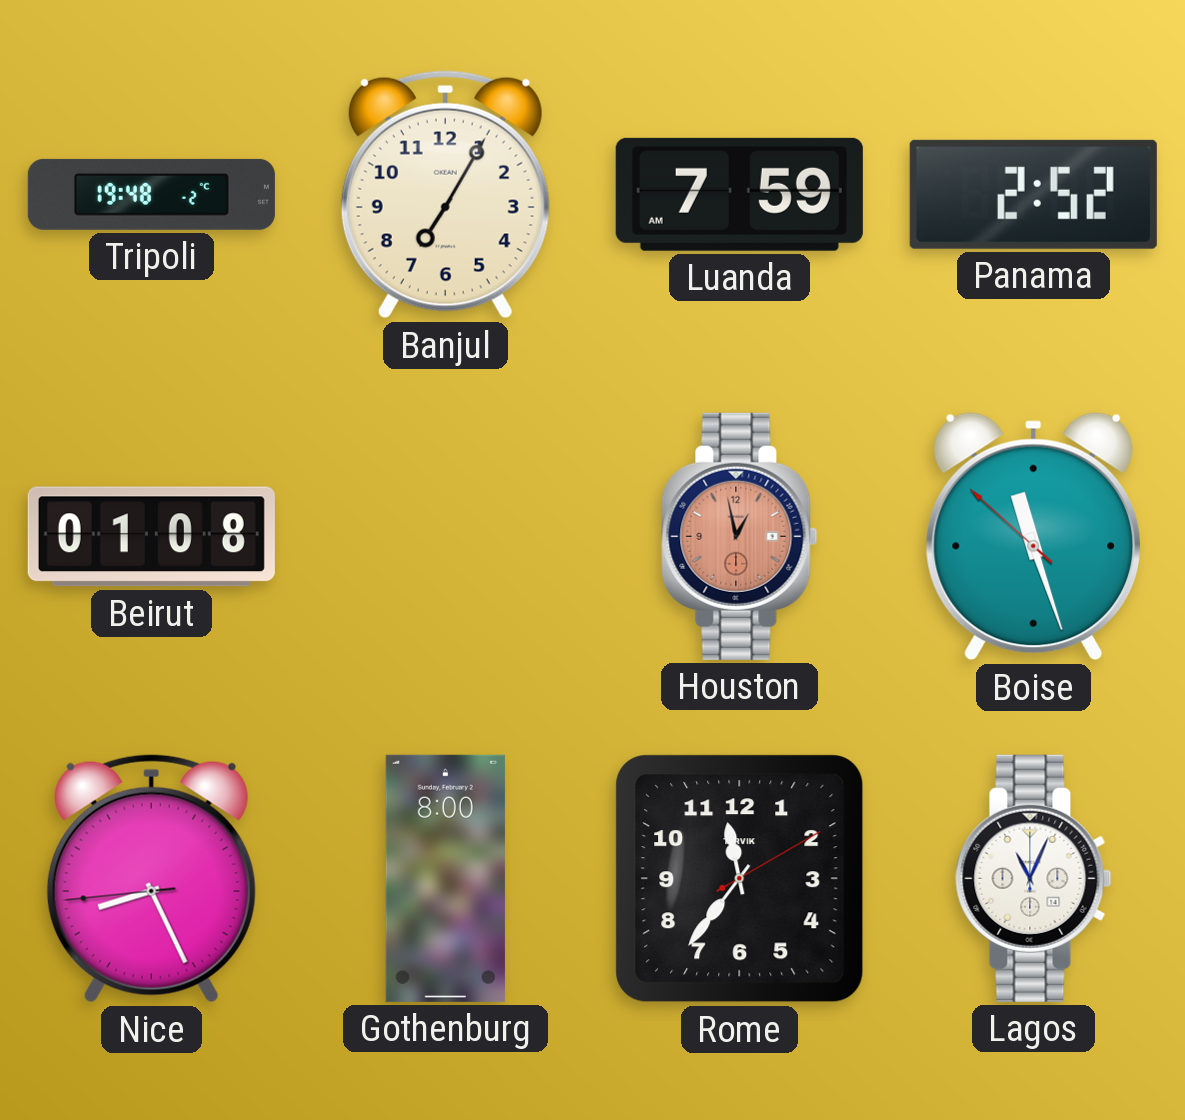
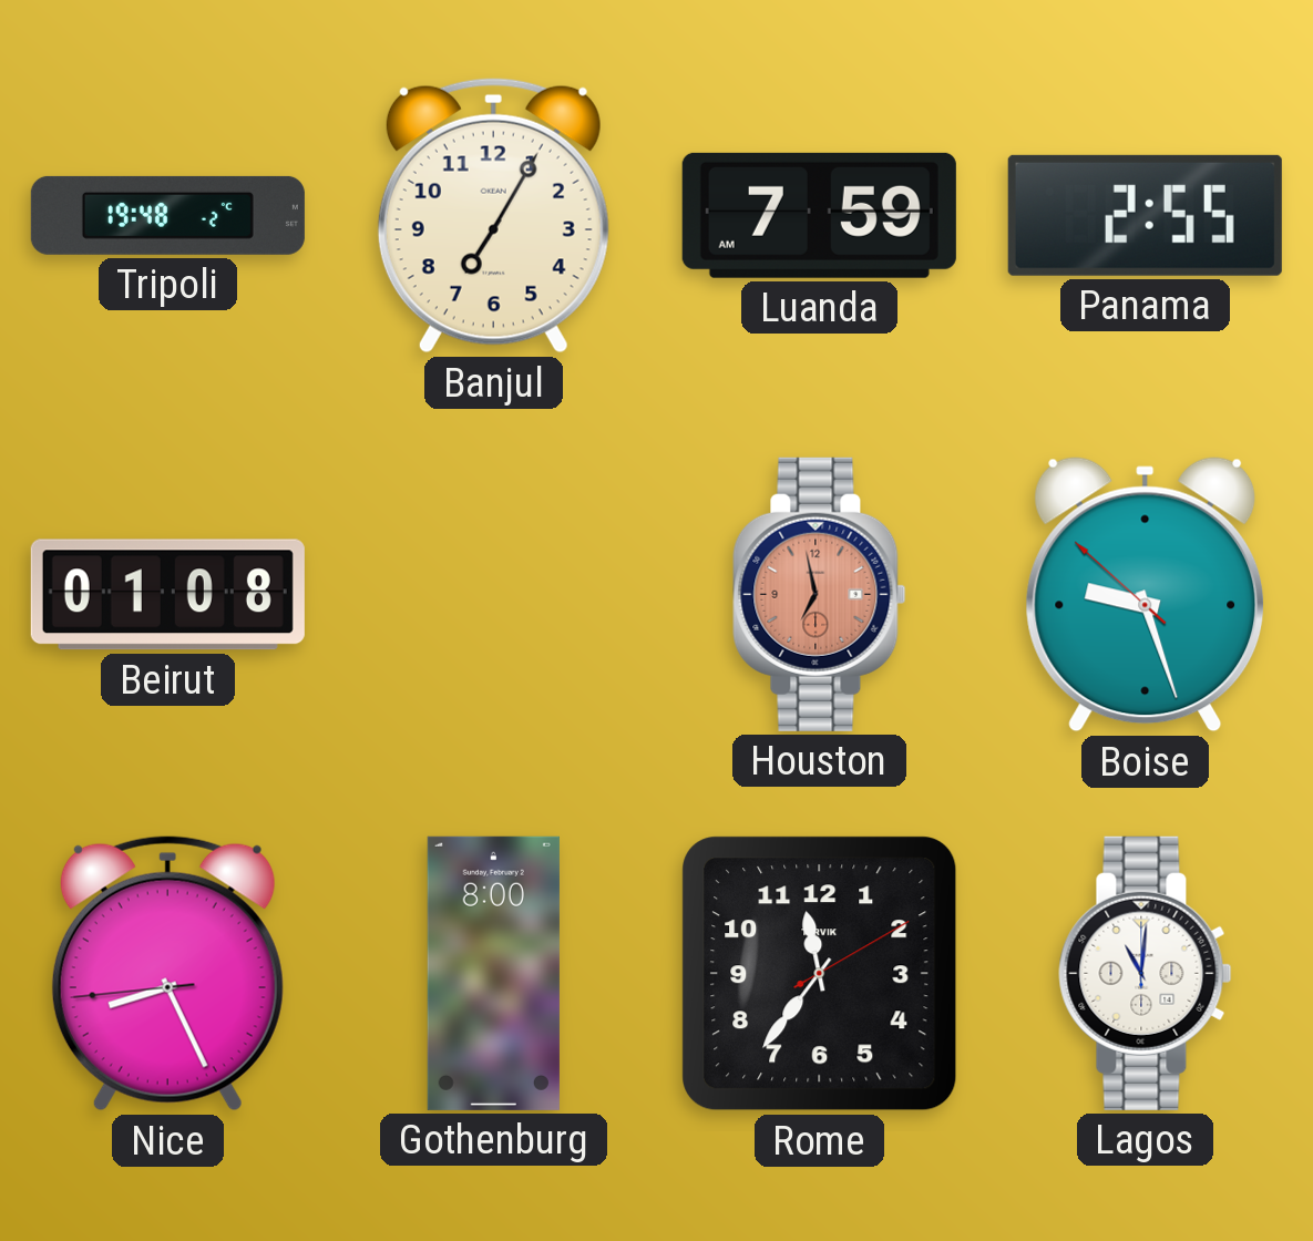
Panama: 2:52 -> 2:55 (1145, 215)
Houston: 12:58 -> 6:58 (820, 594)
Boise: 11:26 -> 9:26 (1146, 595)
Lagos: 11:04 -> 11:01 (1146, 973)
